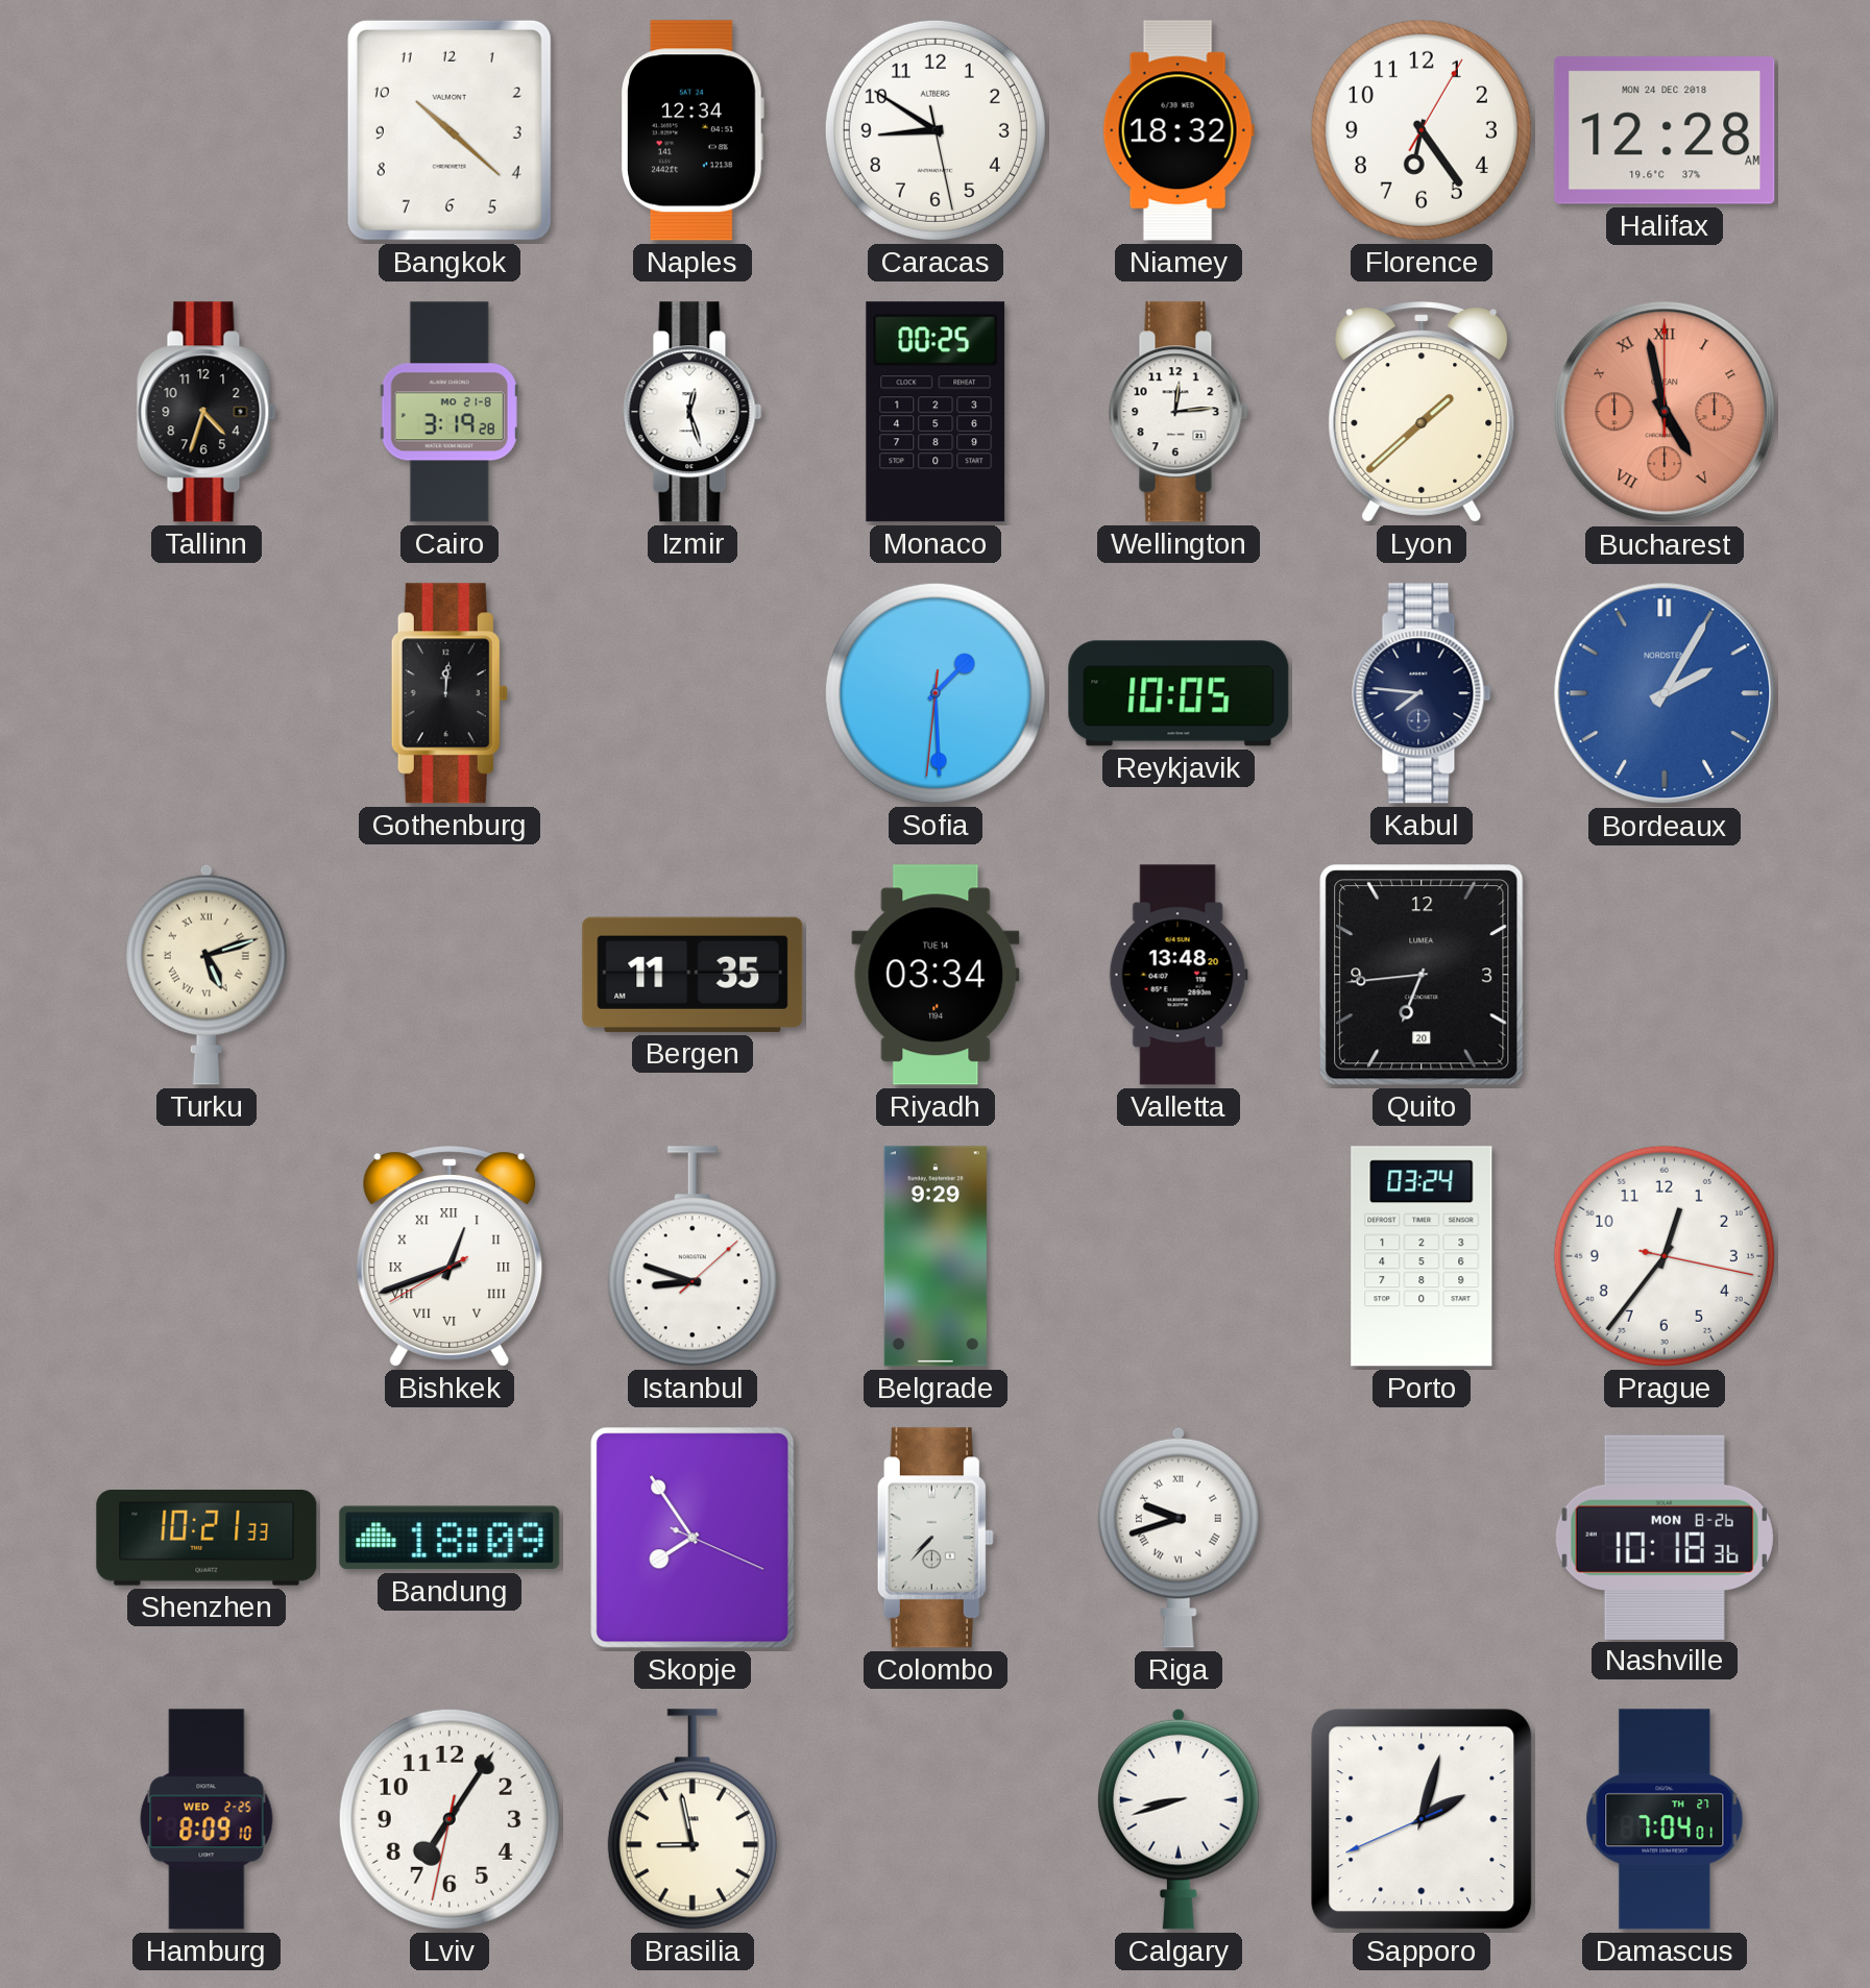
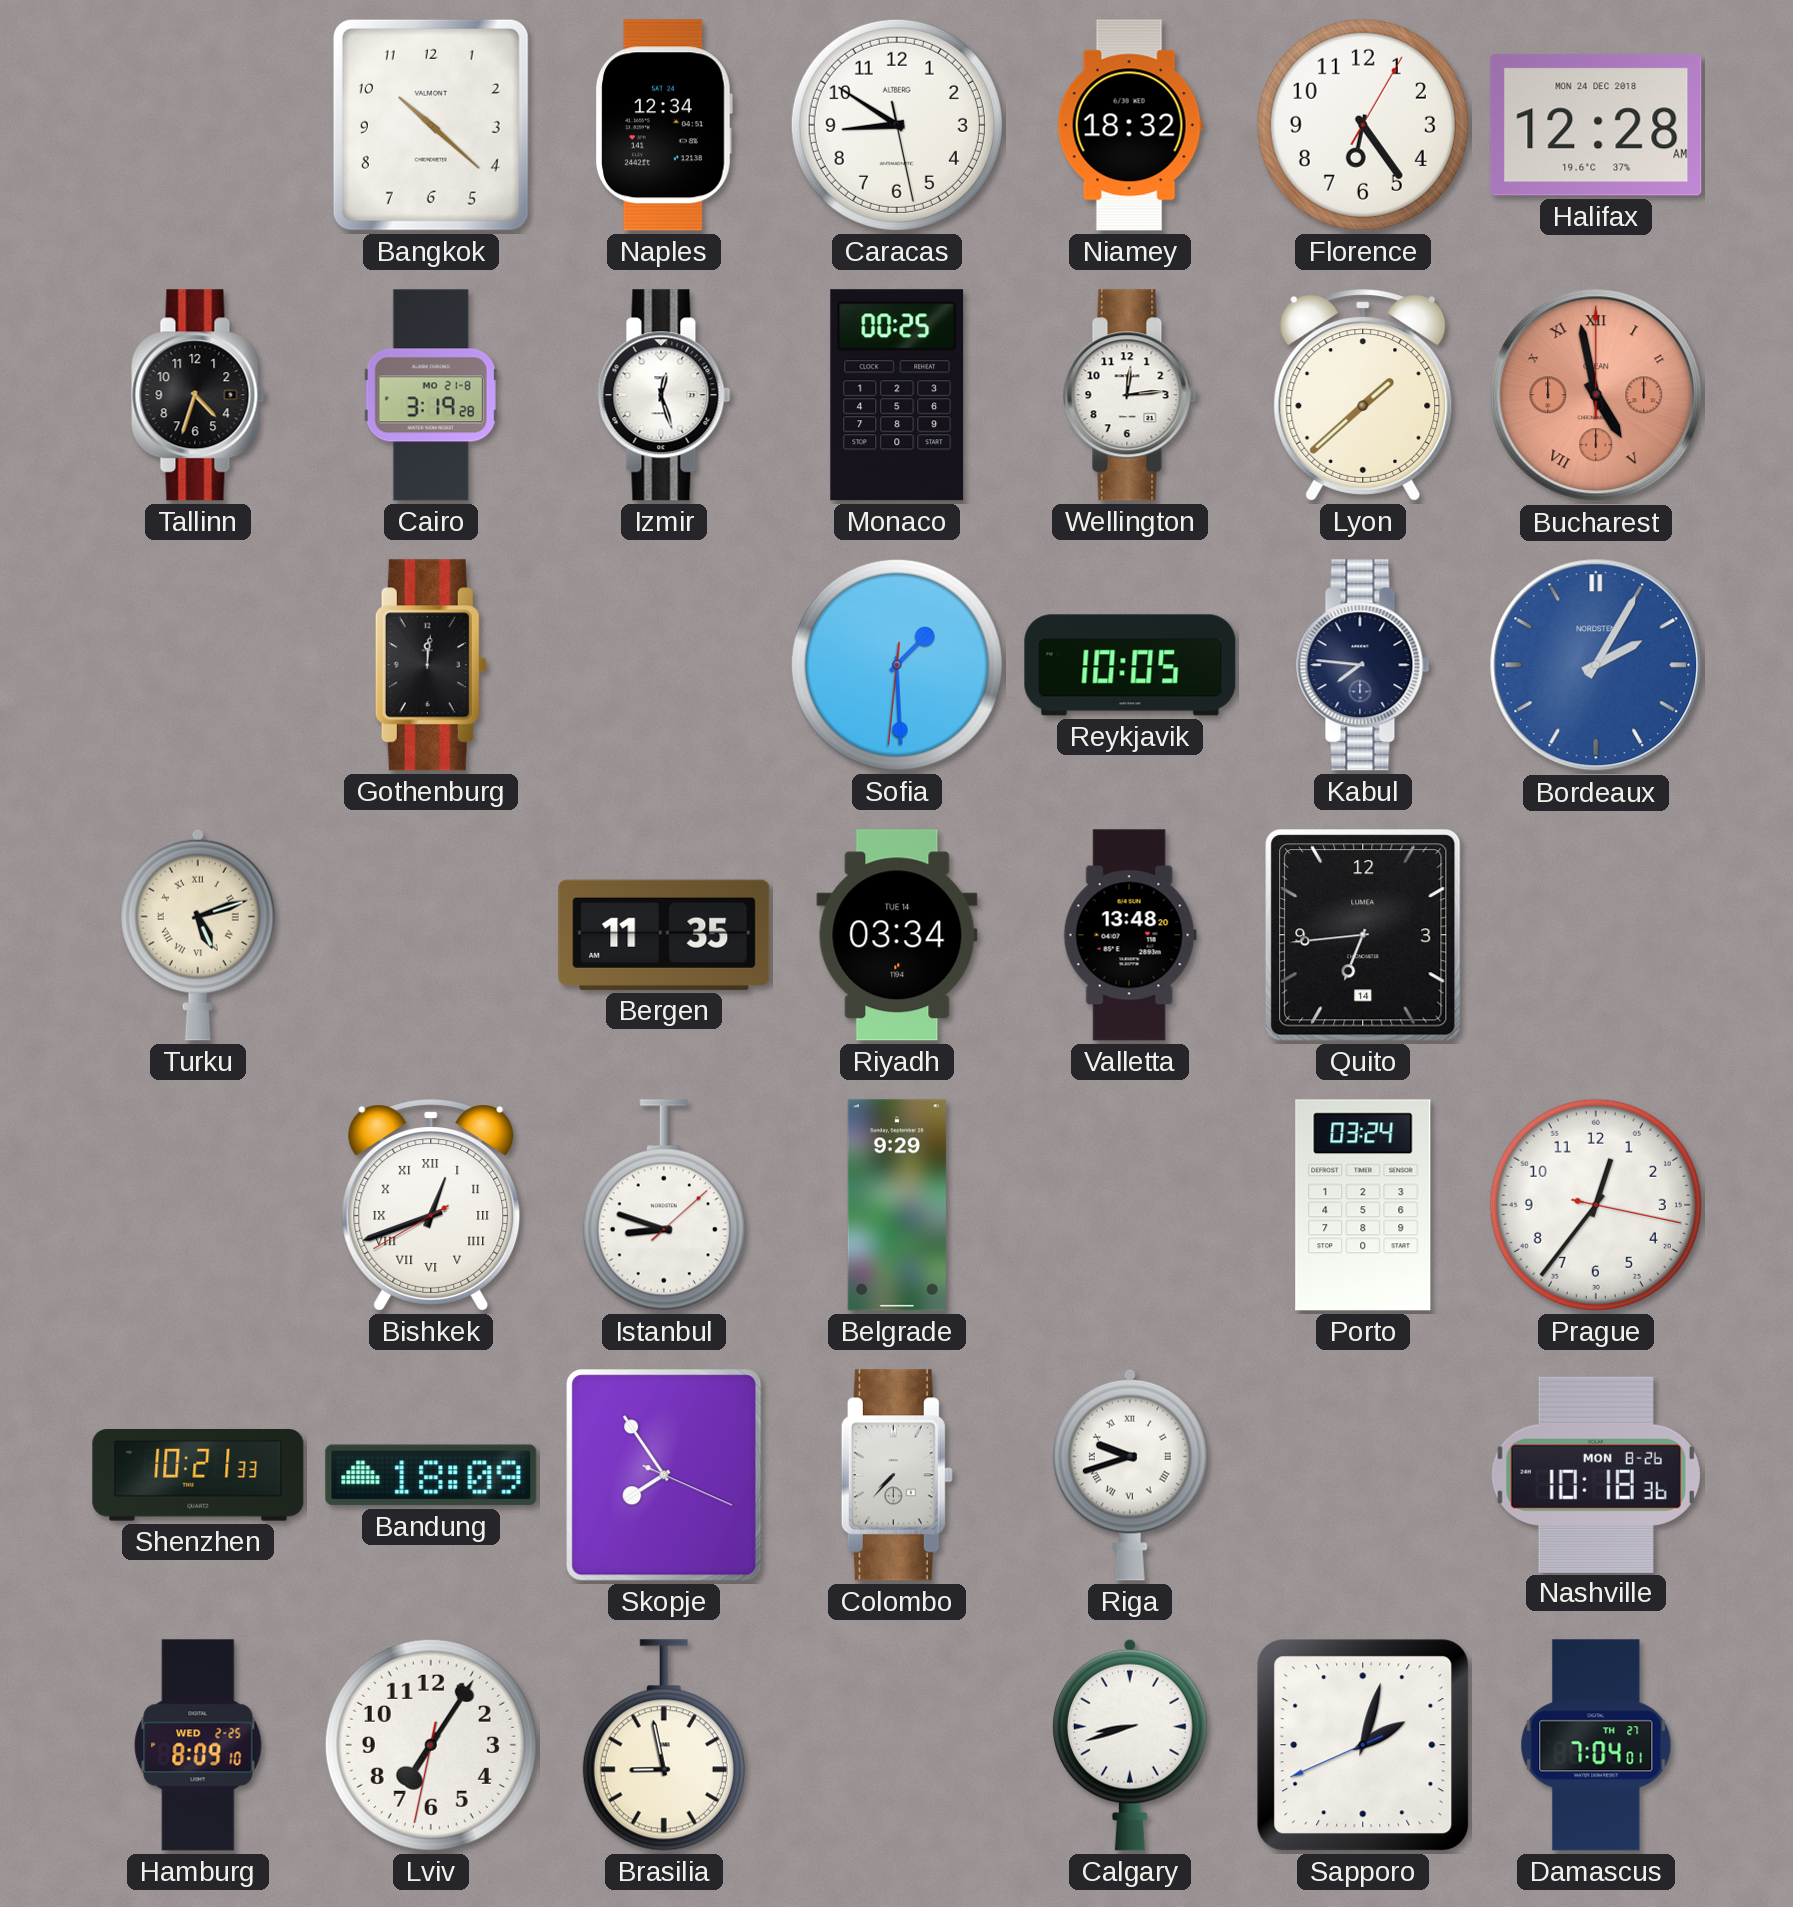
Quito date: 20 -> 14 (1363, 935)
